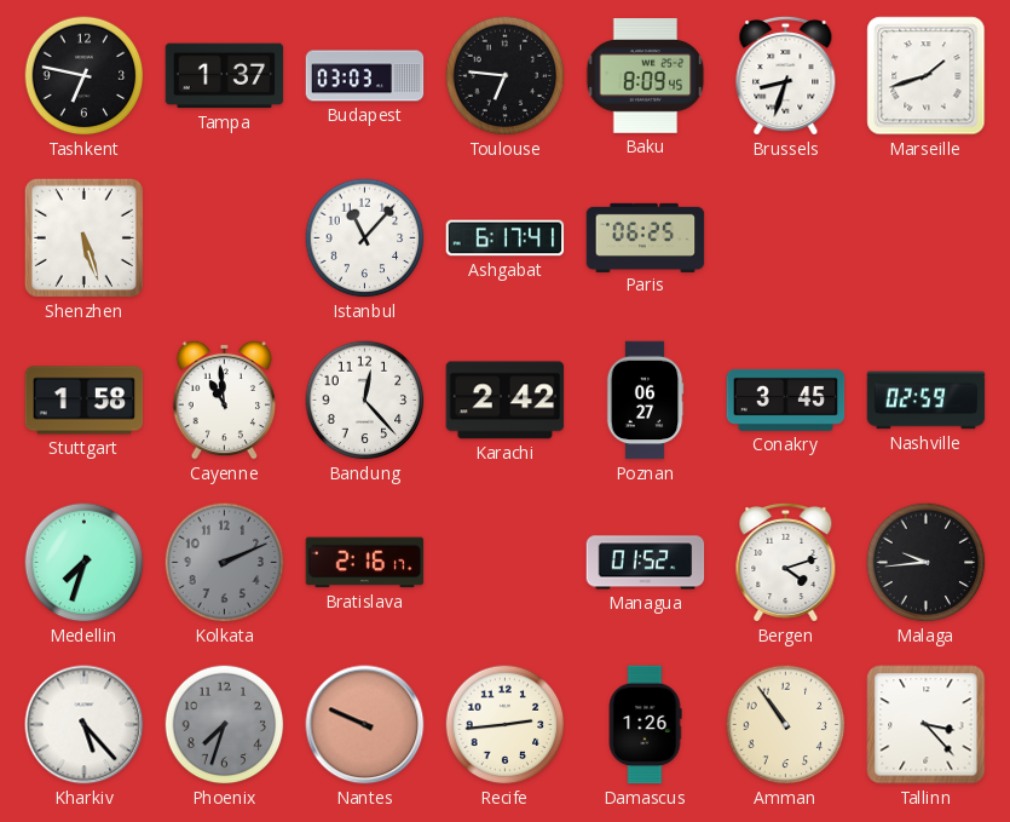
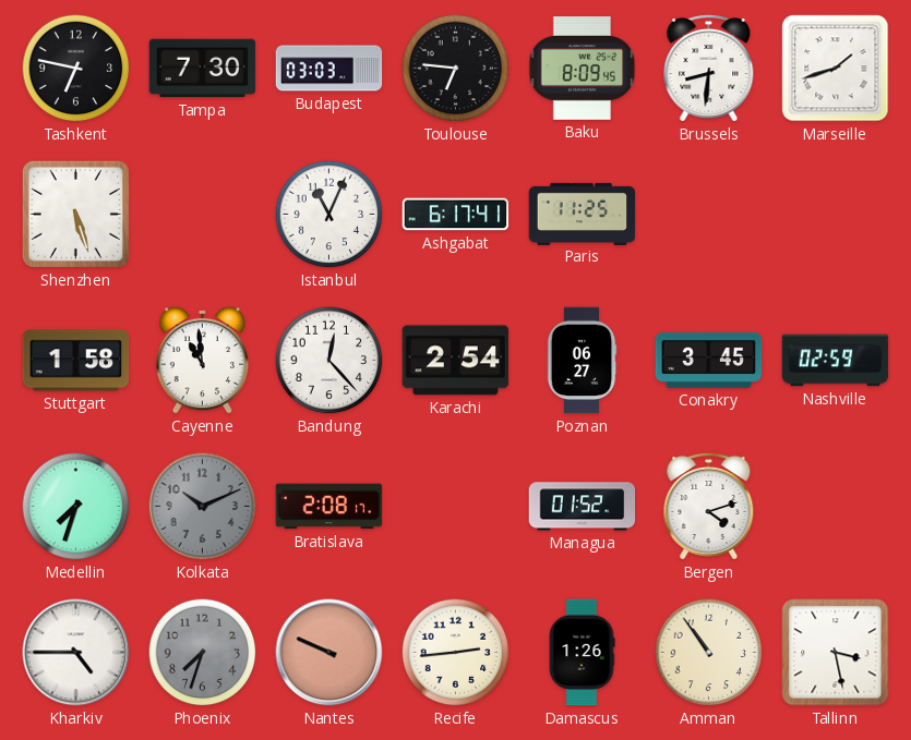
Tampa: 1:37 -> 7:30 (203, 69)
Brussels: 8:33 -> 8:31 (709, 68)
Istanbul: 11:07 -> 11:04 (329, 215)
Paris: 06:25 -> 11:25 (583, 214)
Karachi: 2:42 -> 2:54 (456, 361)
Kolkata: 2:11 -> 10:11 (203, 507)
Bratislava: 2:16 -> 2:08 (329, 507)
Malaga: 9:44 -> none (927, 563)
Kharkiv: 5:23 -> 4:45 (76, 653)
Tallinn: 3:23 -> 3:28 (836, 653)
